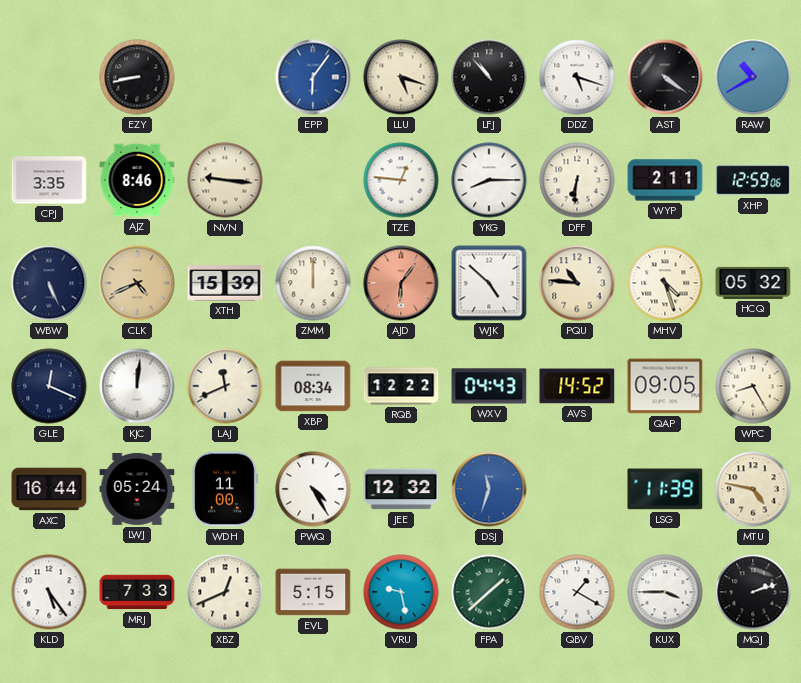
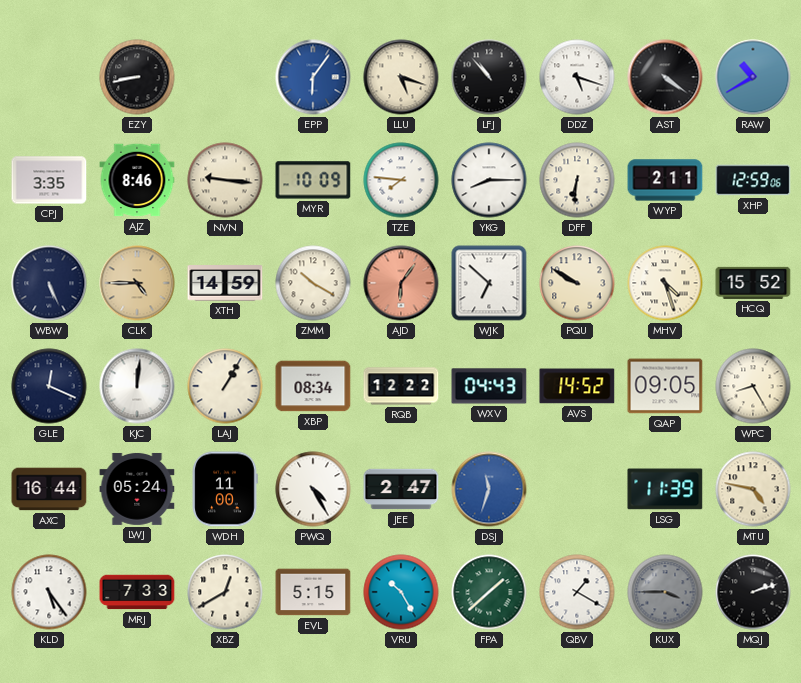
MYR: none -> 10:09 (313, 180)
TZE: 12:46 -> 7:46 (401, 180)
CLK: 4:41 -> 4:45 (137, 283)
XTH: 15:39 -> 14:59 (225, 283)
ZMM: 12:00 -> 10:20 (313, 283)
WJK: 4:52 -> 6:52 (489, 283)
PQU: 10:46 -> 9:50 (577, 283)
HCQ: 05:32 -> 15:52 (753, 283)
LAJ: 11:41 -> 1:05 (225, 386)
JEE: 12:32 -> 2:47 (401, 489)
XBZ: 12:41 -> 12:40 (225, 592)
VRU: 9:28 -> 10:25 (401, 592)
KUX dial: white -> grey (665, 592)
